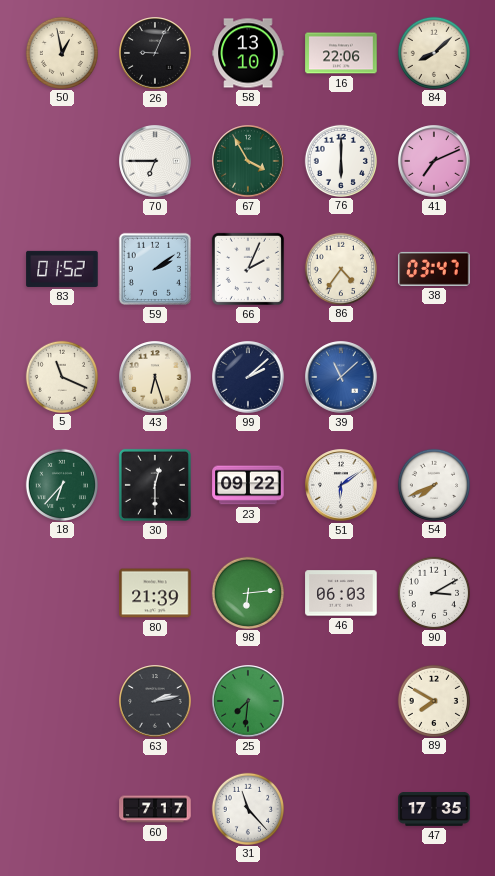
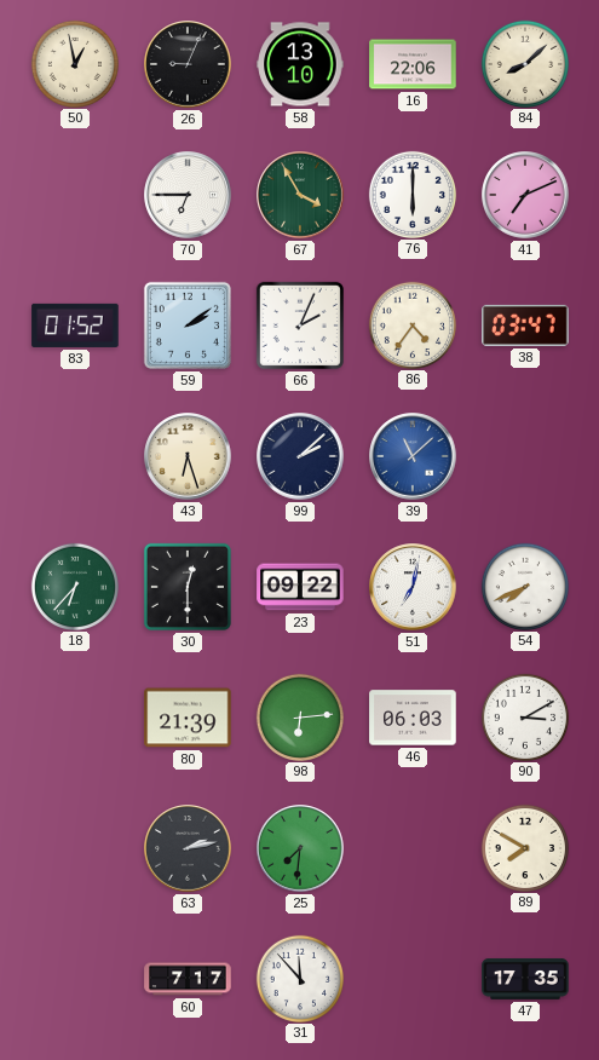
5: 11:19 -> none (61, 376)
51: 6:09 -> 7:02 (413, 587)
31: 11:23 -> 11:53 (299, 978)
